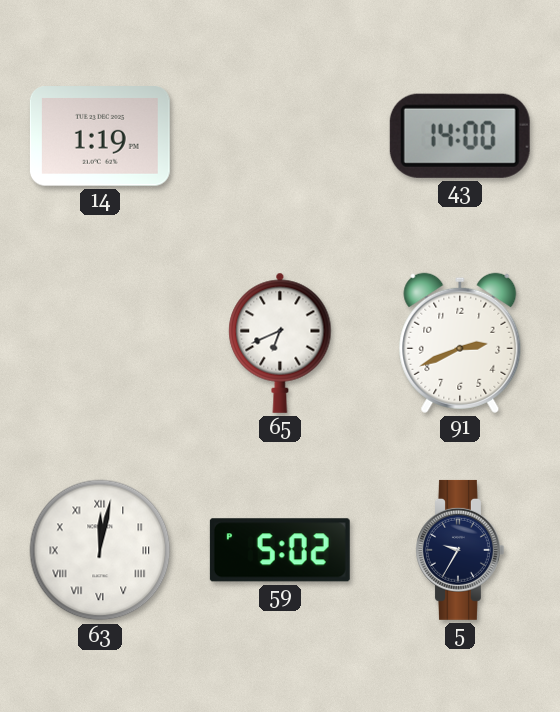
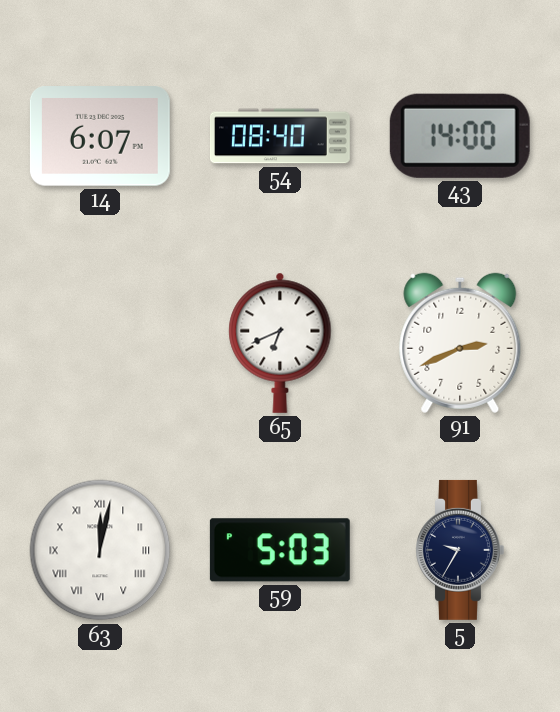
14: 1:19 -> 6:07 (100, 136)
54: none -> 08:40 (280, 136)
59: 5:02 -> 5:03 (280, 550)
